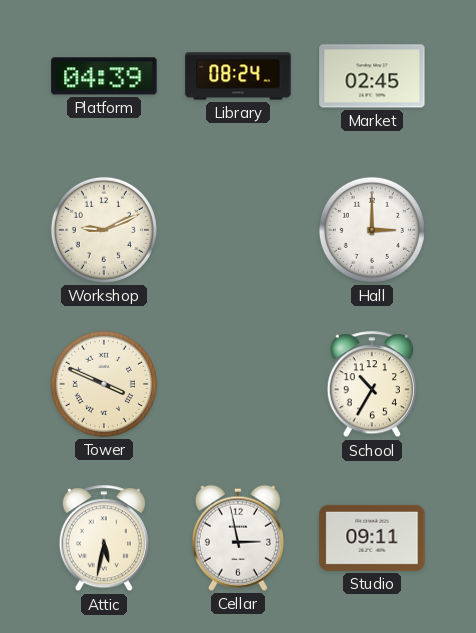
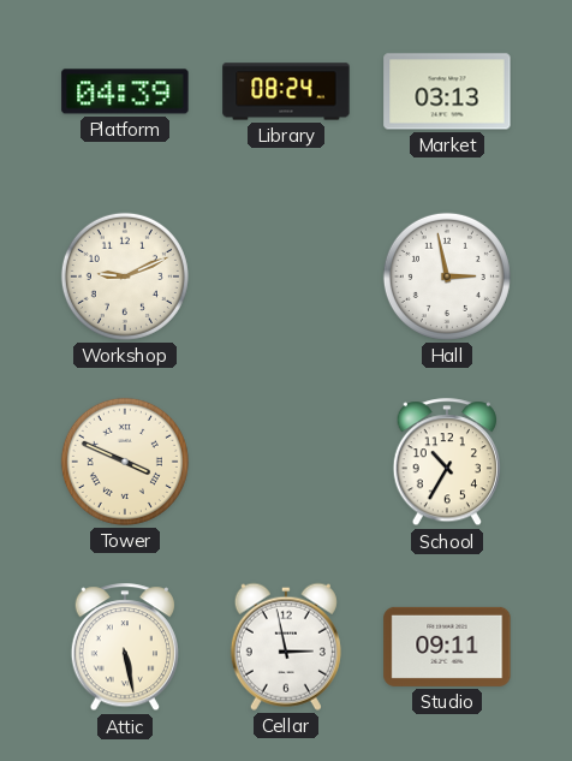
Market: 02:45 -> 03:13 (447, 91)
Hall: 3:00 -> 2:58 (447, 277)
Attic: 5:32 -> 5:28 (124, 648)
